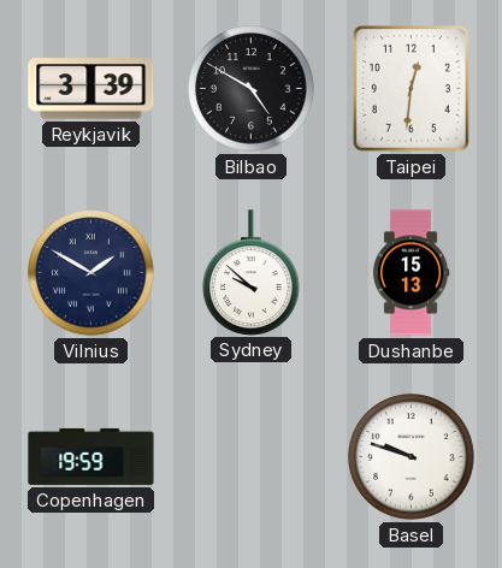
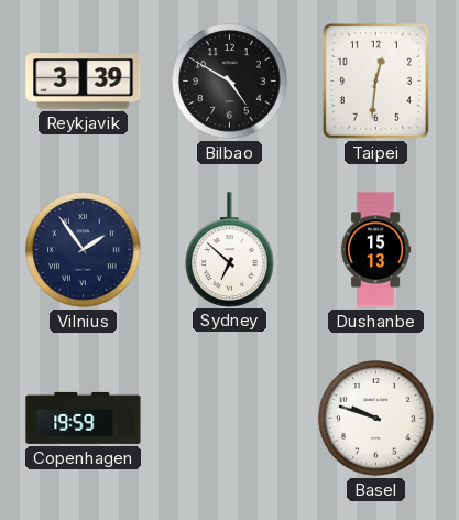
Vilnius: 1:50 -> 1:54 (84, 250)
Sydney: 9:52 -> 6:52 (230, 249)
